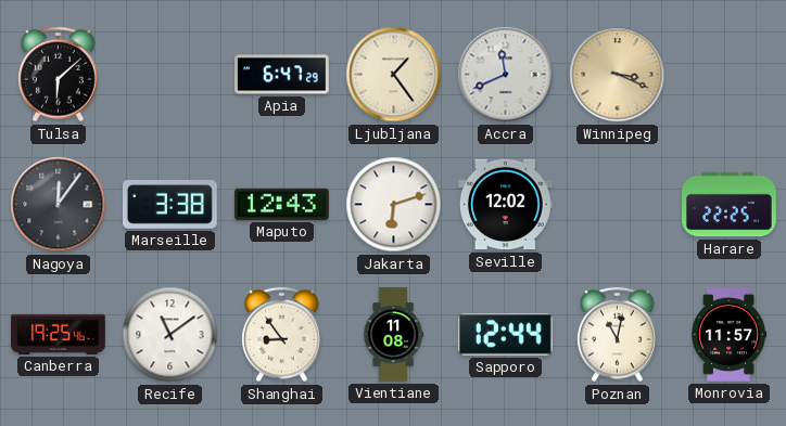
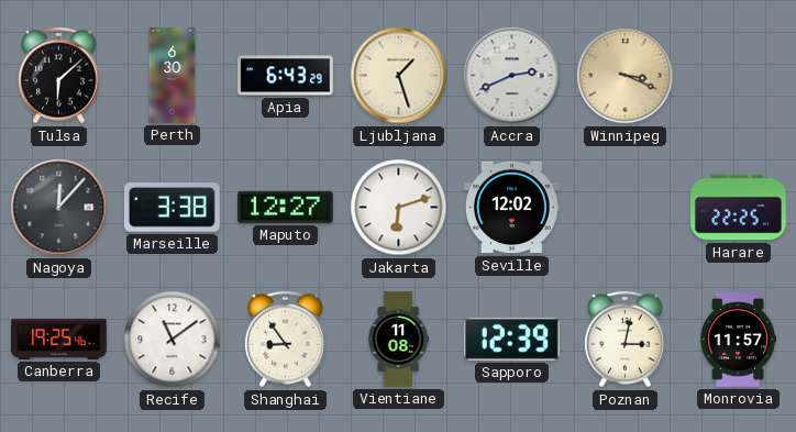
Perth: none -> 6:30 (173, 76)
Apia: 6:47 -> 6:43 (286, 76)
Ljubljana: 1:24 -> 1:27 (399, 76)
Accra: 11:41 -> 2:41 (512, 76)
Nagoya: 12:06 -> 12:07 (59, 208)
Maputo: 12:43 -> 12:27 (285, 207)
Sapporo: 12:44 -> 12:39 (511, 339)
Poznan: 11:02 -> 3:02 (626, 340)
